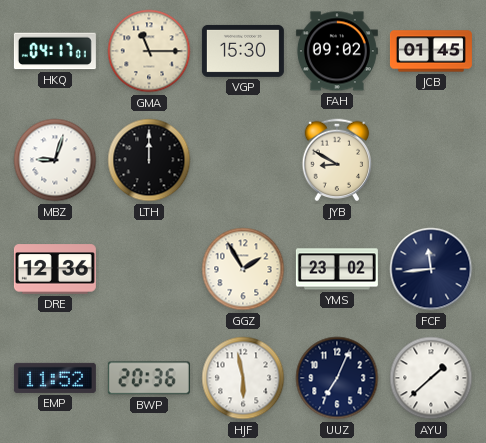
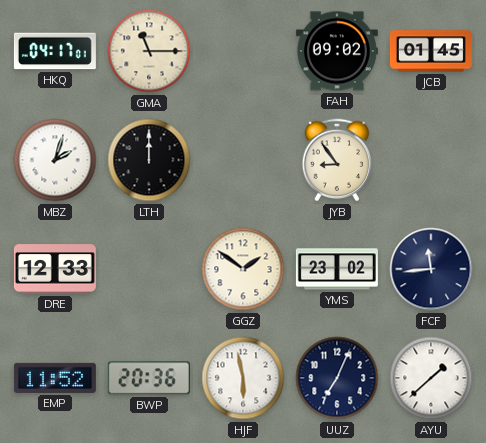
VGP: 15:30 -> none (243, 51)
MBZ: 9:03 -> 2:03 (55, 160)
JYB: 8:50 -> 8:54 (337, 160)
DRE: 12:36 -> 12:33 (55, 269)
GGZ: 1:55 -> 1:51 (243, 269)
